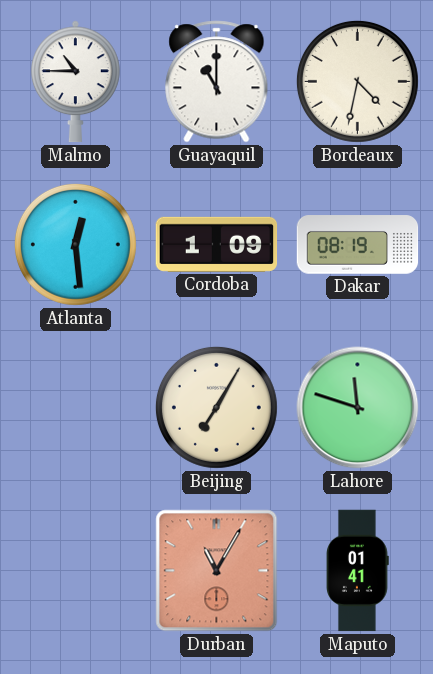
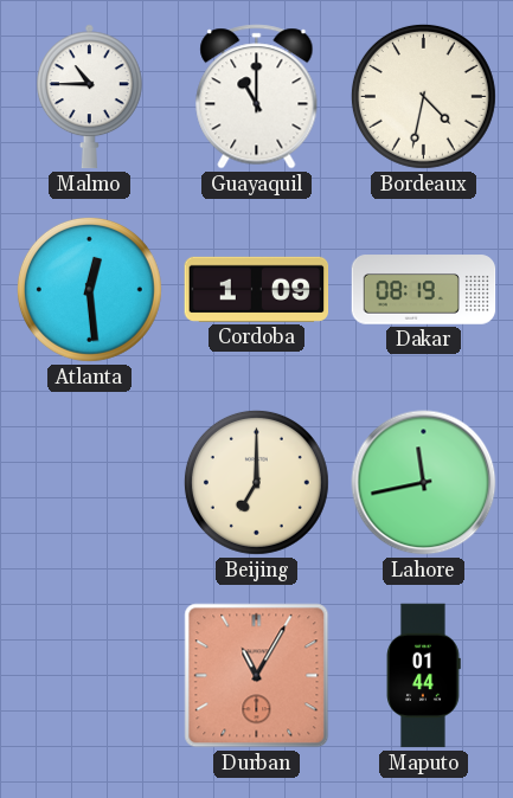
Beijing: 7:05 -> 7:00 (256, 482)
Lahore: 11:48 -> 11:43 (424, 483)
Maputo: 01:41 -> 01:44 (424, 676)
